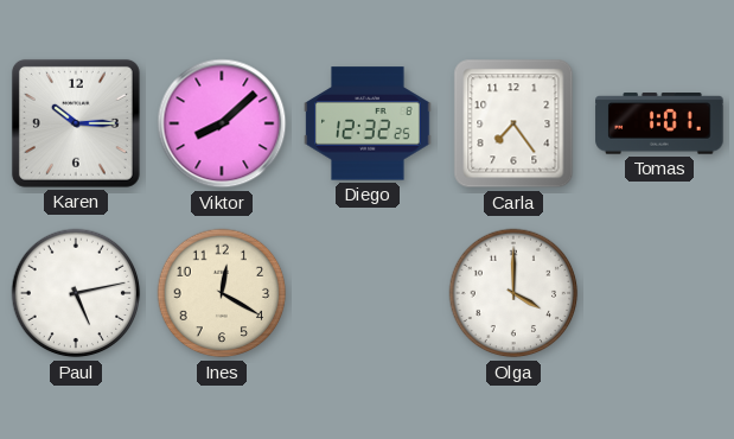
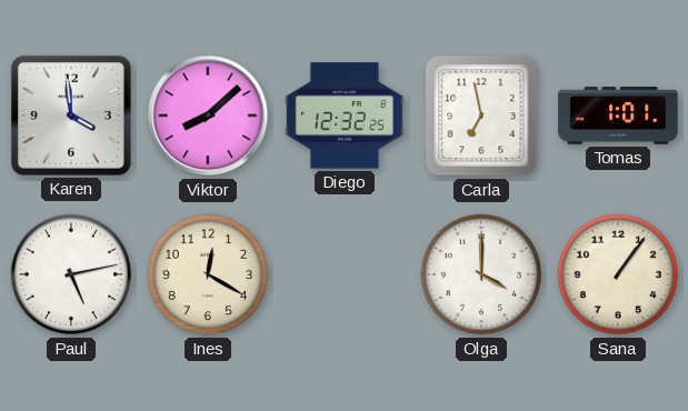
Karen: 10:15 -> 3:59 (71, 116)
Carla: 7:24 -> 6:58 (481, 116)
Sana: none -> 1:06 (618, 274)
